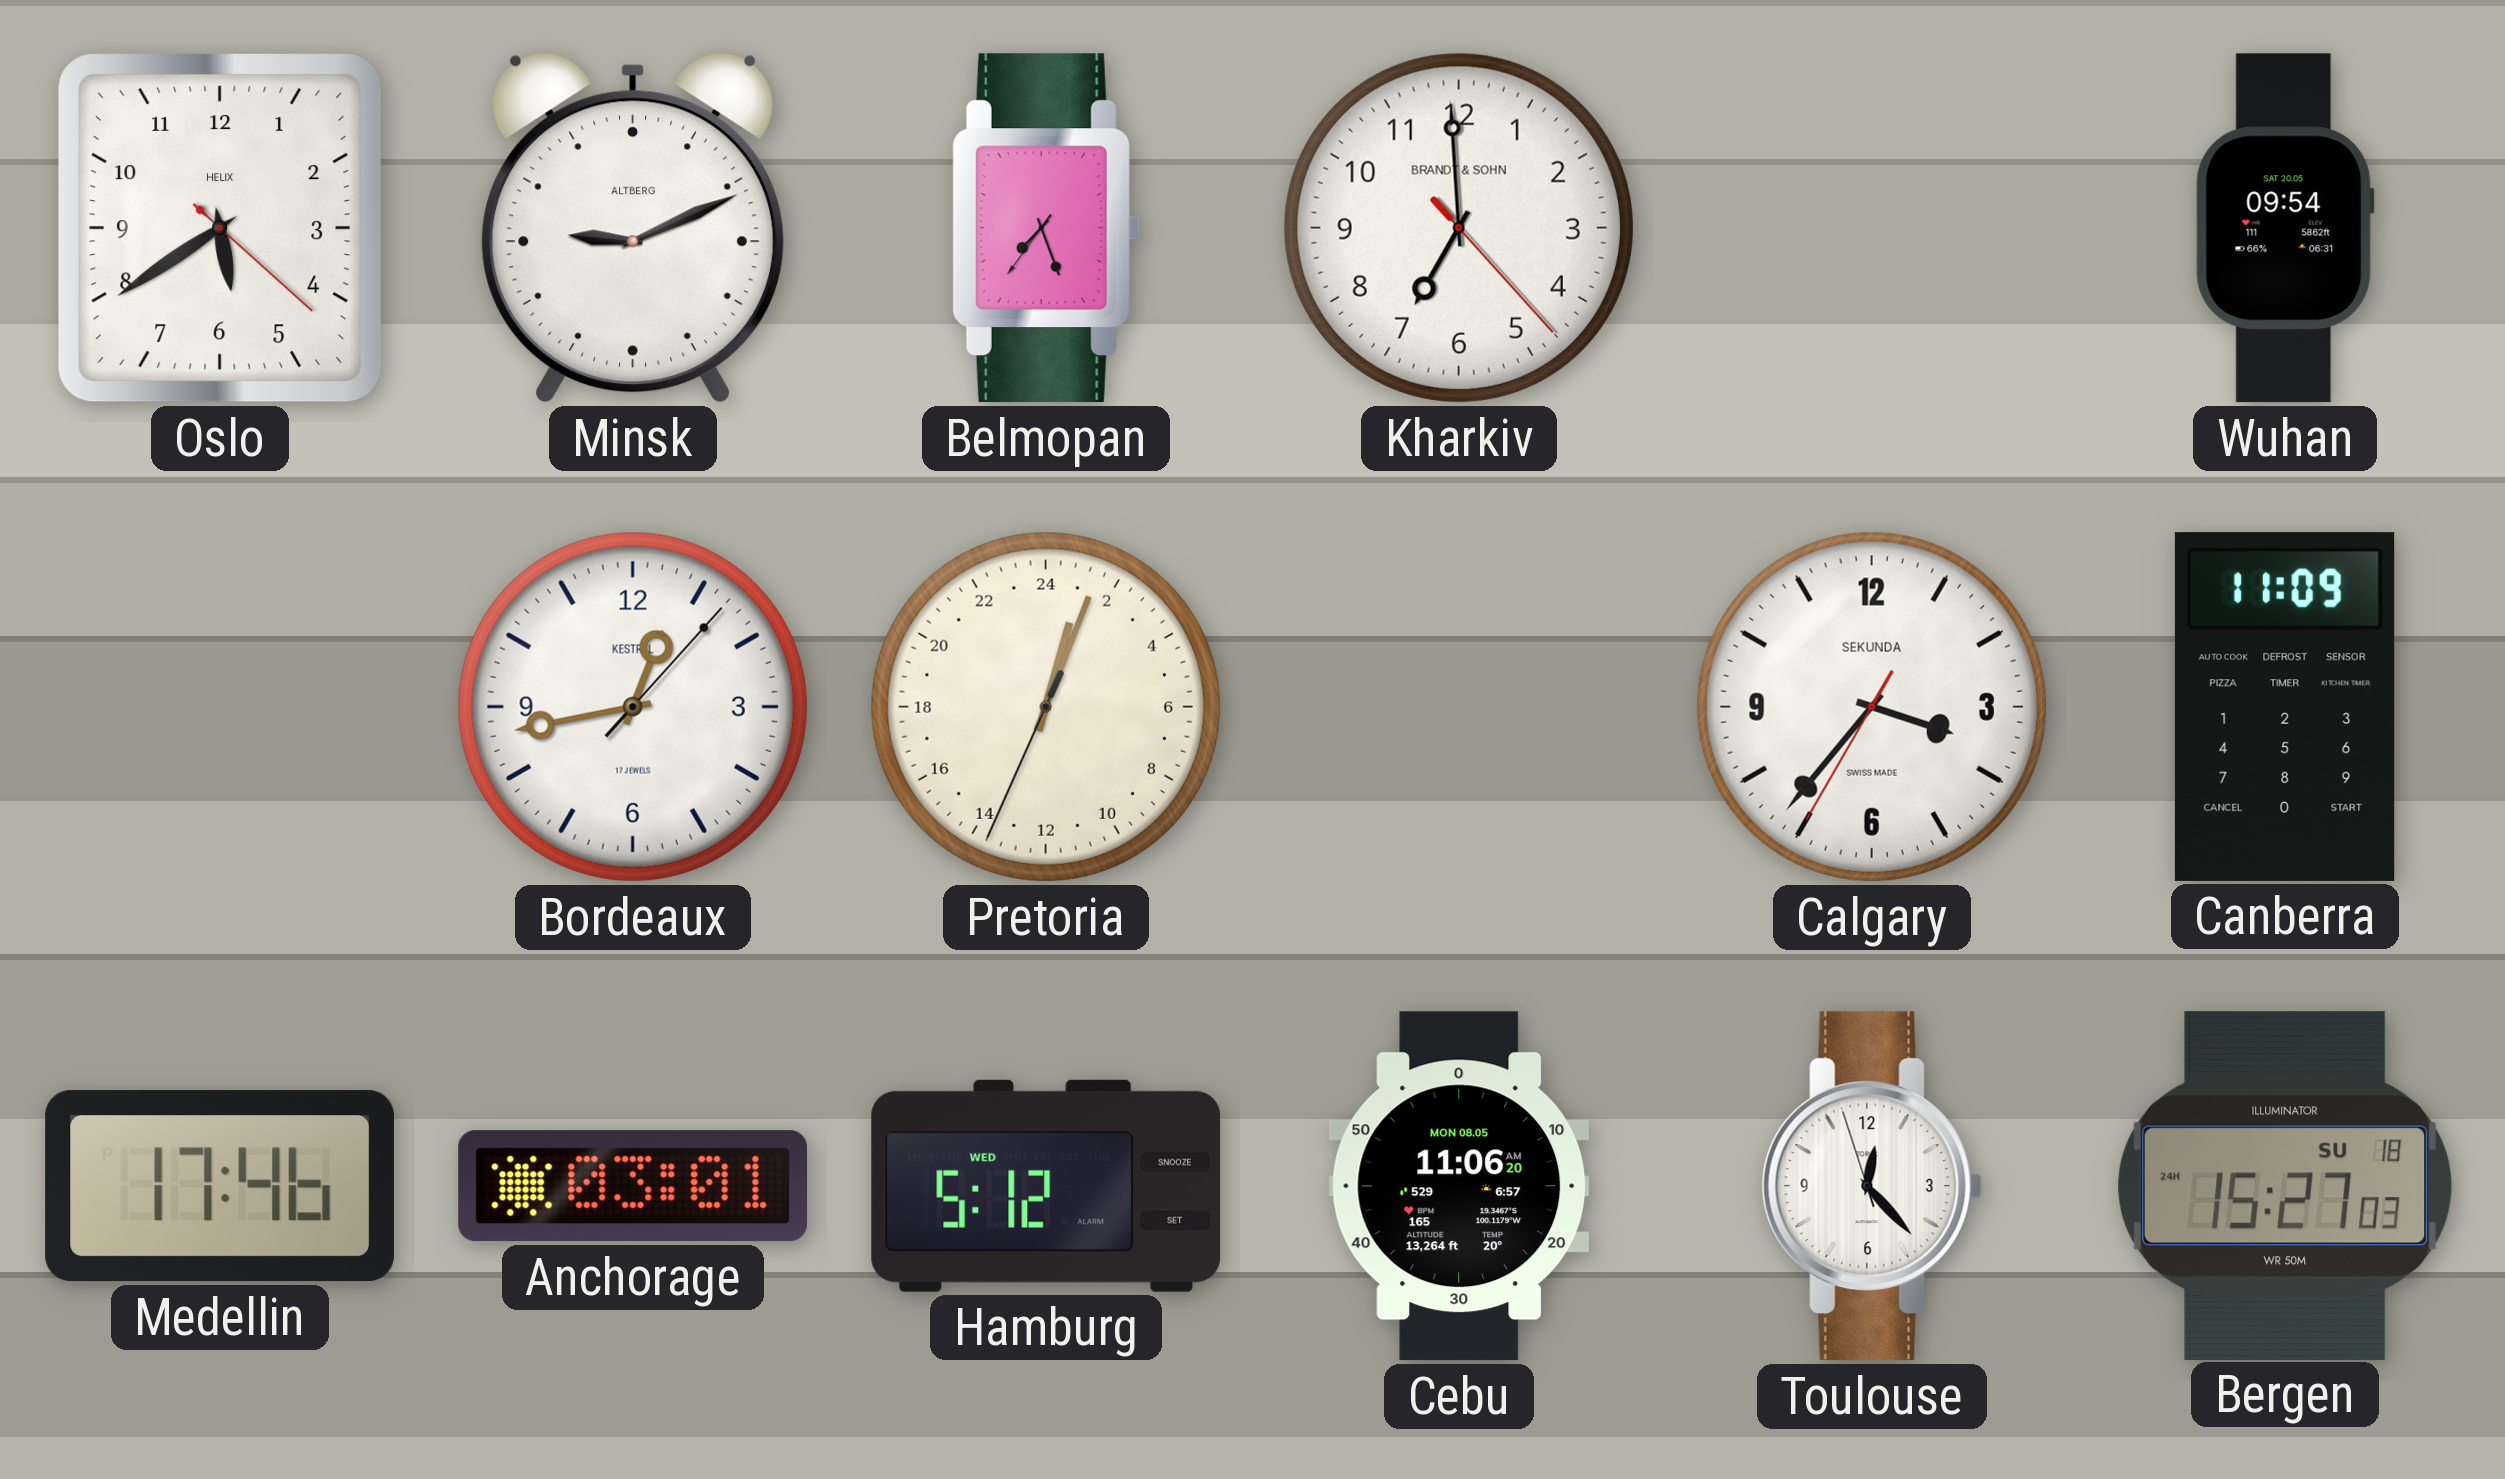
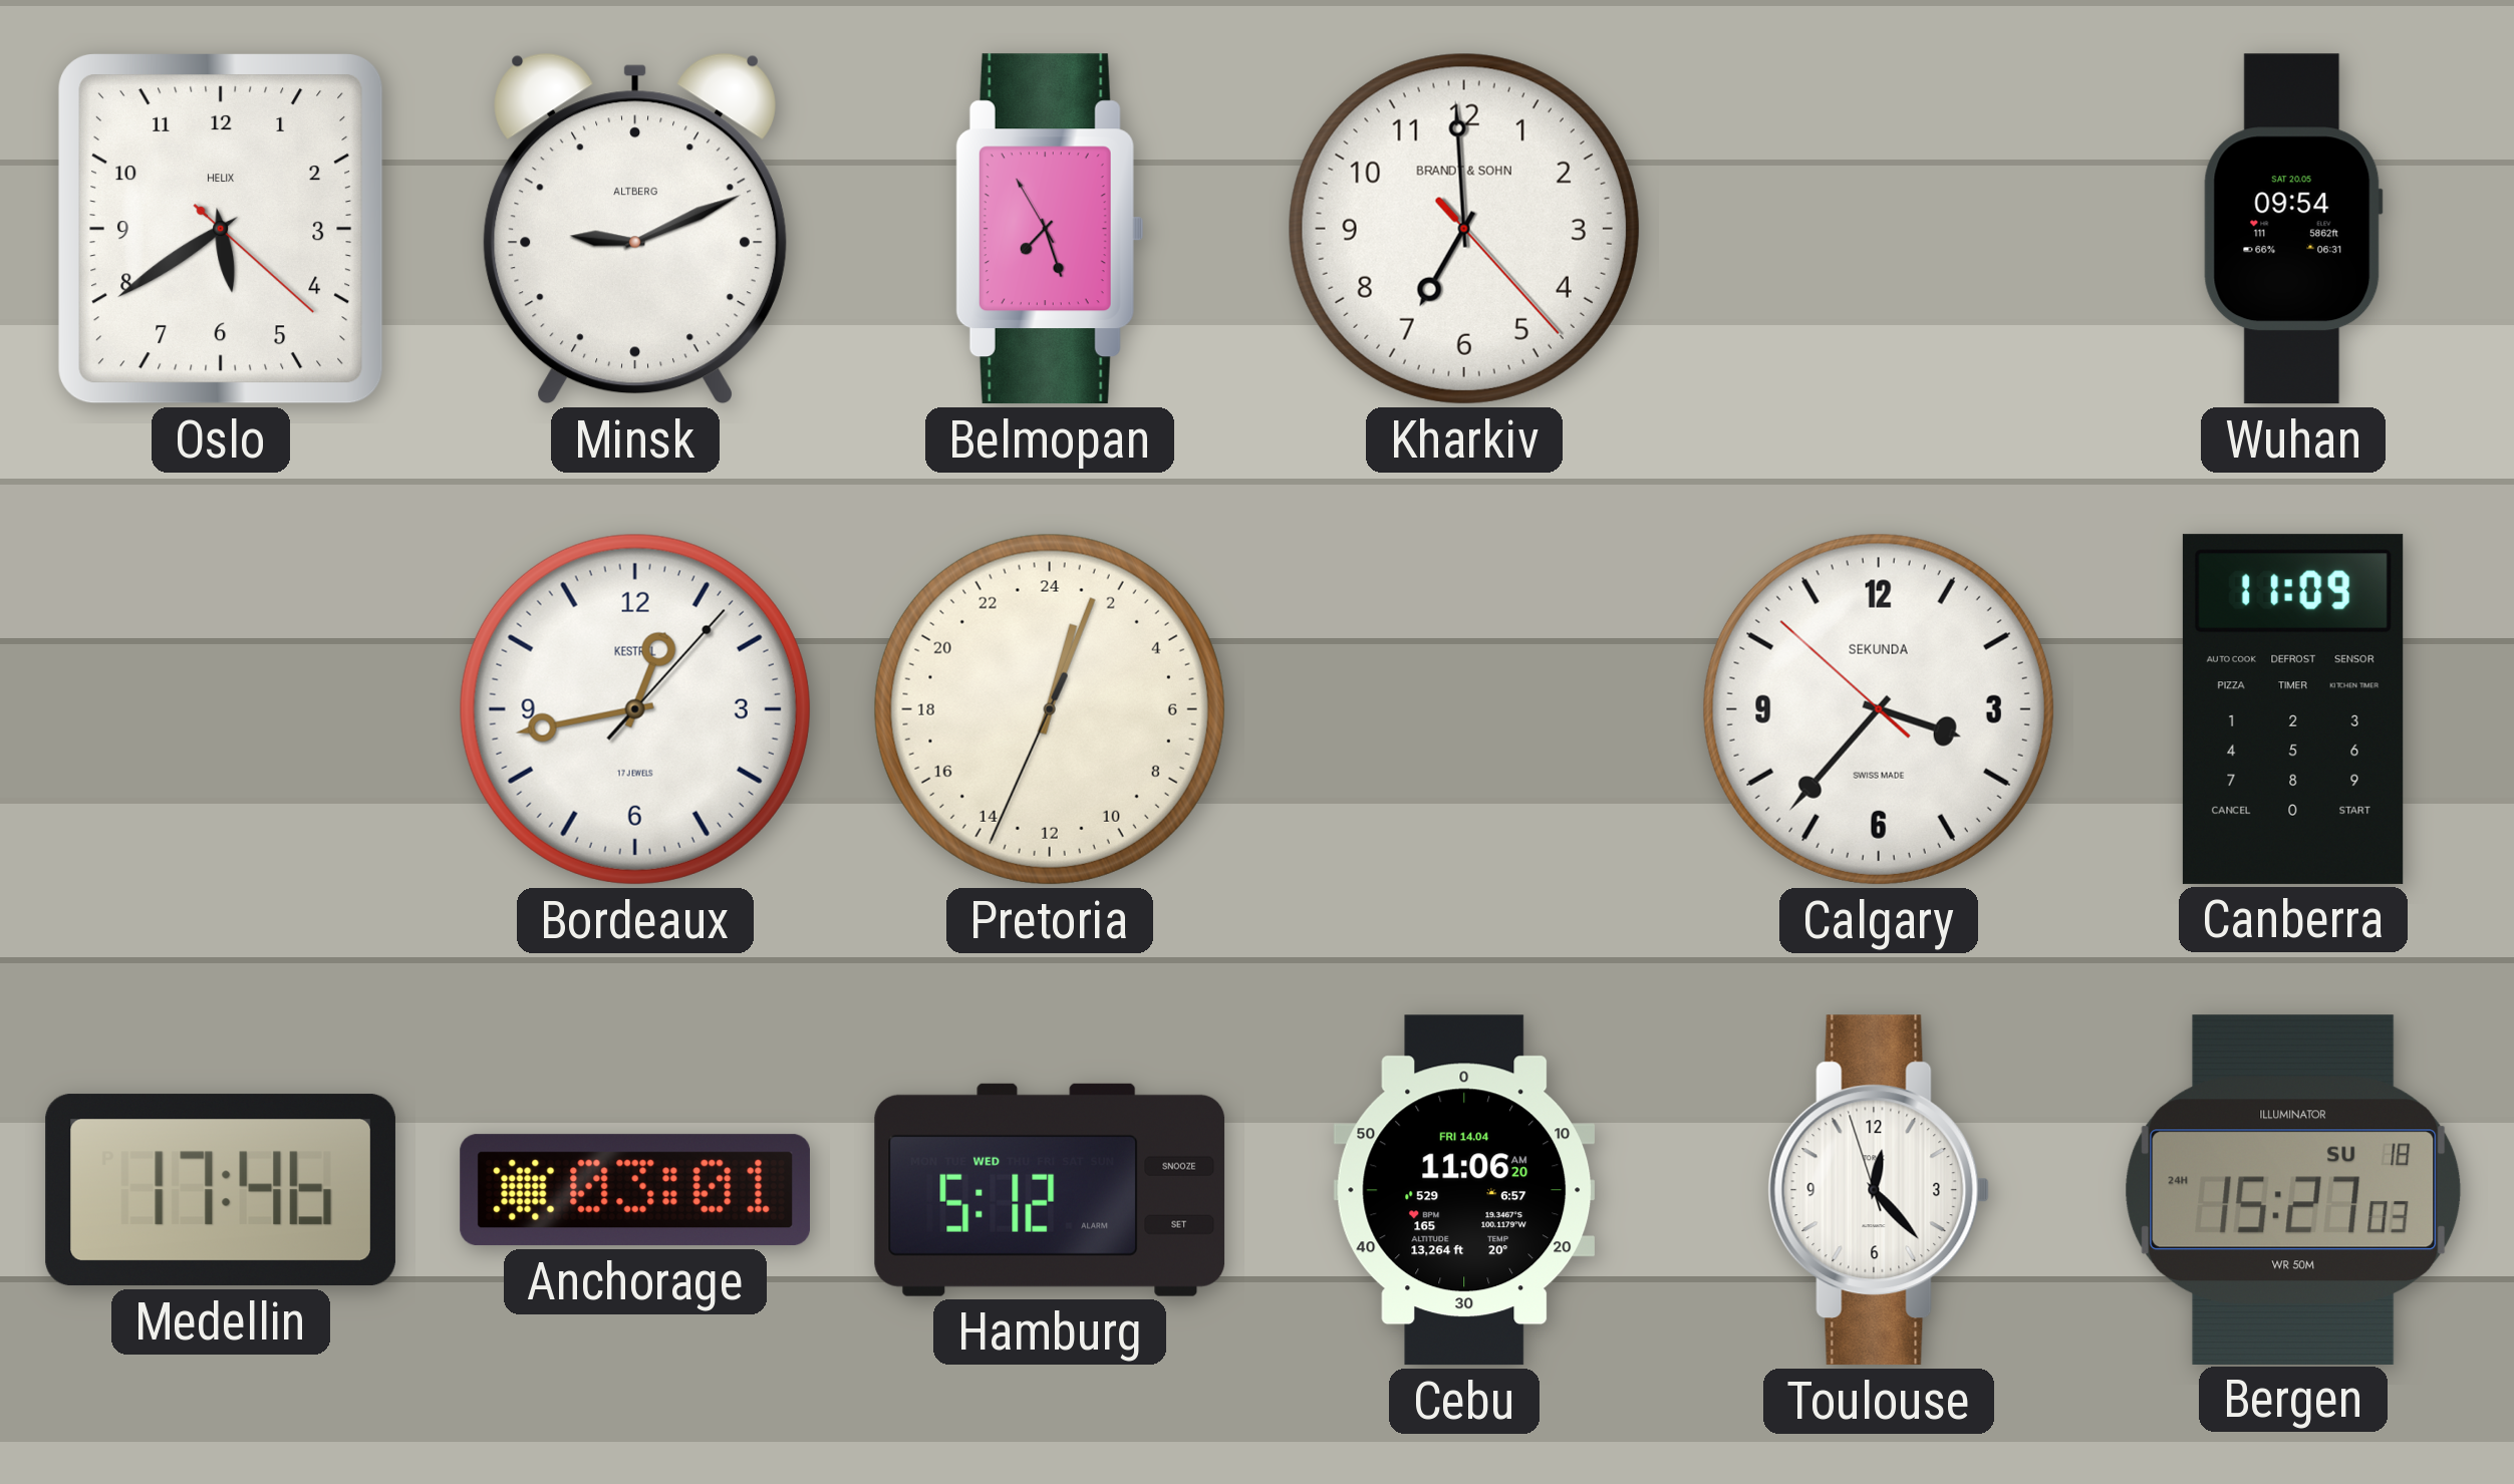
Belmopan: 7:26:36 -> 7:26:55 (1049, 229)
Calgary: 3:36:35 -> 3:36:52 (1879, 709)
Cebu date: MON 08.05 -> FRI 14.04 (1464, 1190)
